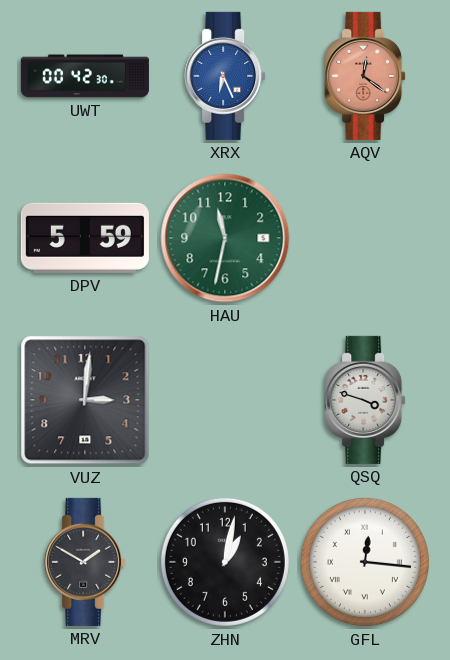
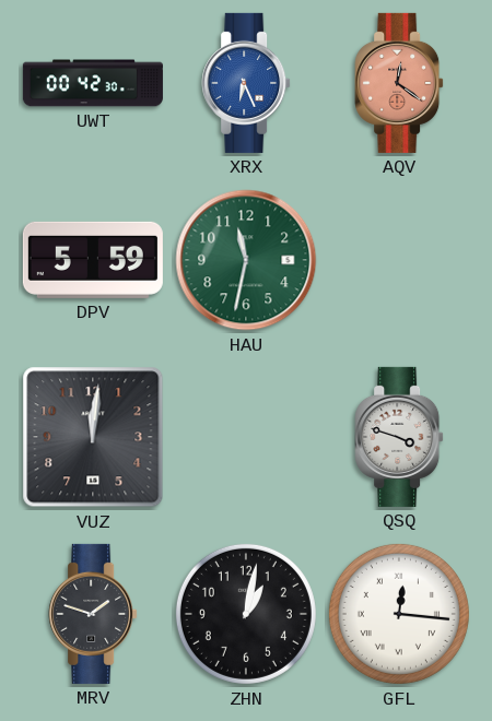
VUZ: 3:01 -> 12:01 (93, 437)
MRV: 1:50 -> 1:48 (93, 614)
